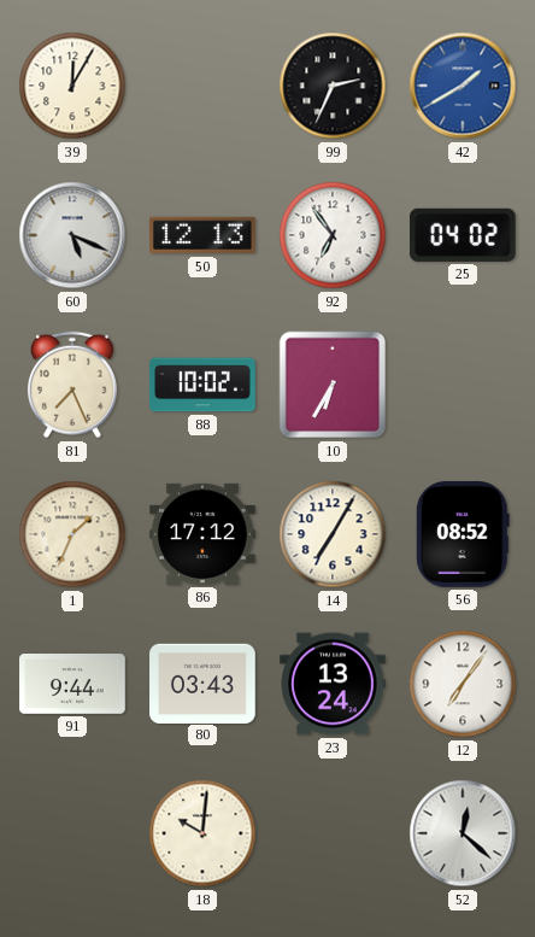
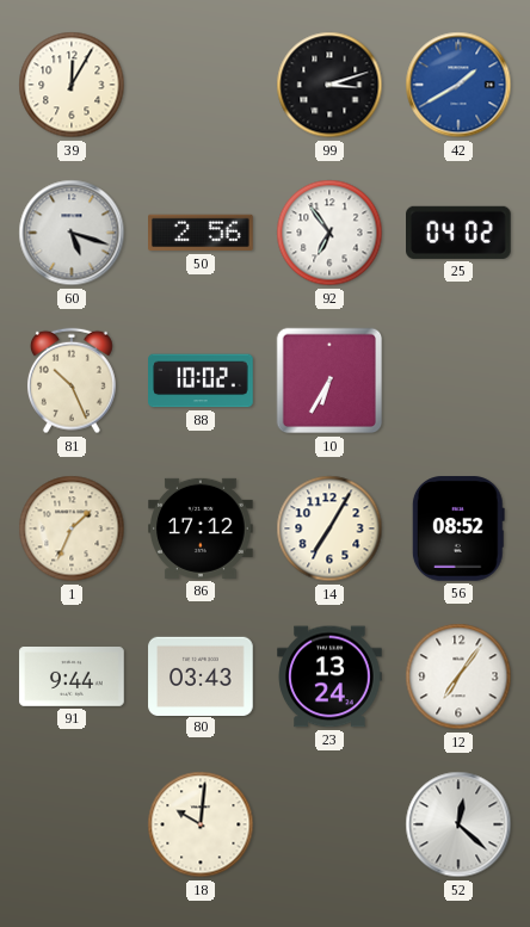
99: 2:34 -> 3:12 (329, 85)
60: 5:19 -> 5:18 (72, 233)
50: 12:13 -> 2:56 (201, 233)
81: 7:26 -> 10:26 (72, 381)
